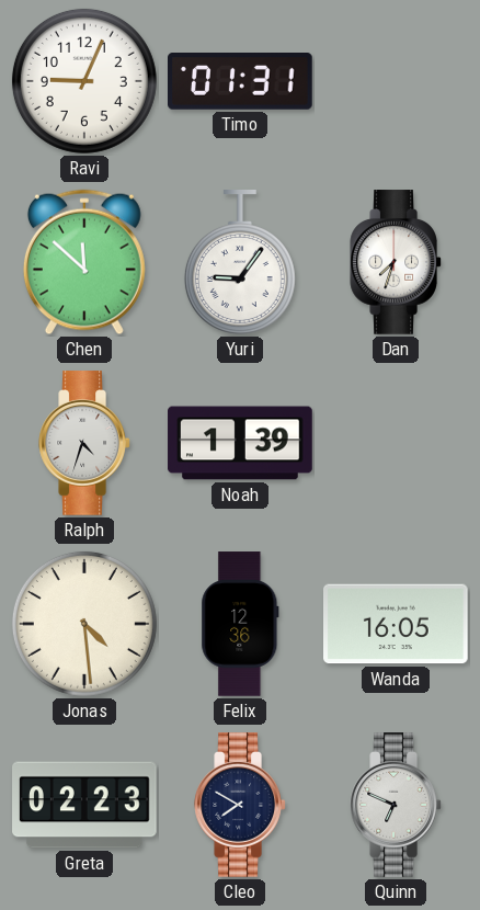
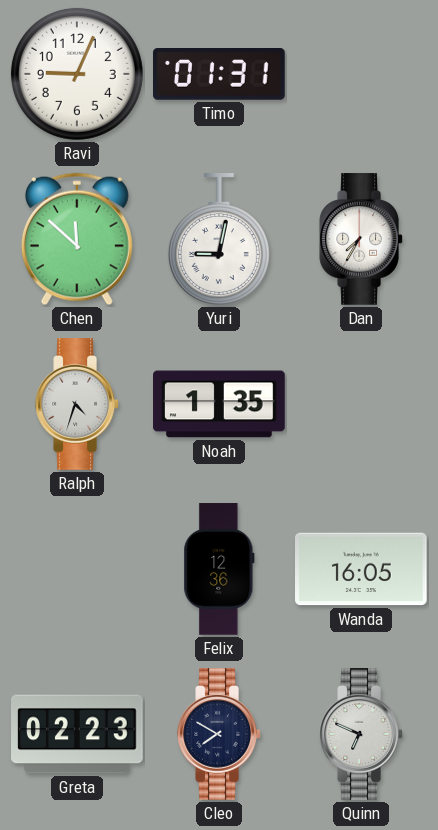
Yuri: 9:06 -> 9:02 (219, 240)
Dan: 7:33 -> 7:35 (361, 239)
Noah: 1:39 -> 1:35 (219, 404)
Jonas: 4:29 -> none (84, 624)
